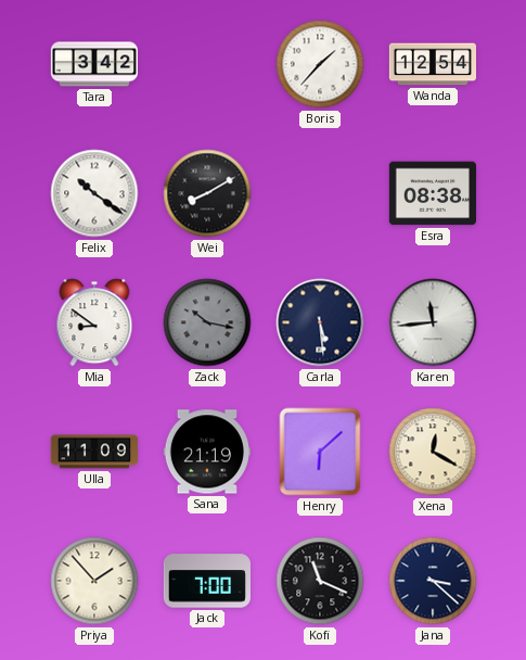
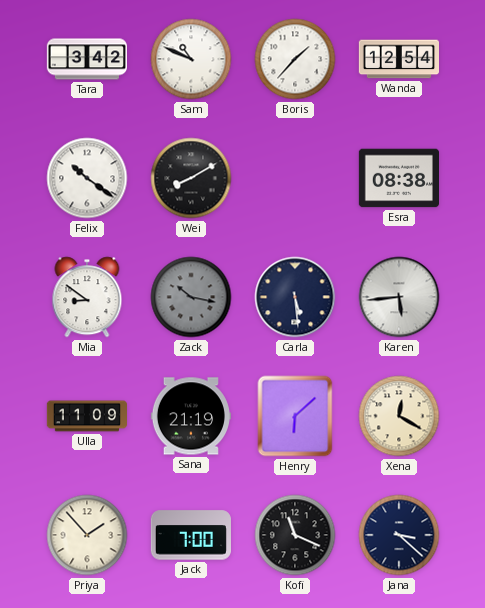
Sam: none -> 10:49 (191, 59)
Karen: 11:44 -> 5:44 (399, 297)
